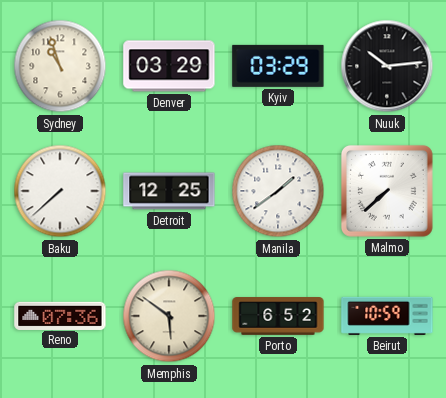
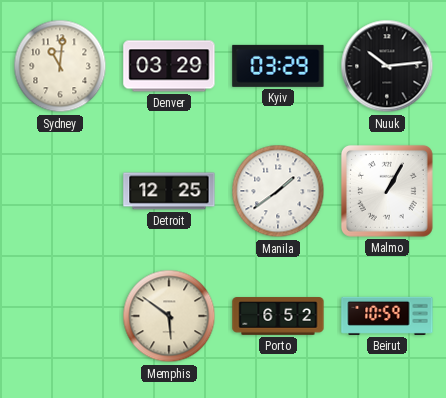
Sydney: 10:57 -> 11:01 (60, 66)
Baku: 7:38 -> none (60, 191)
Malmo: 7:38 -> 1:05 (387, 191)
Reno: 07:36 -> none (60, 315)
